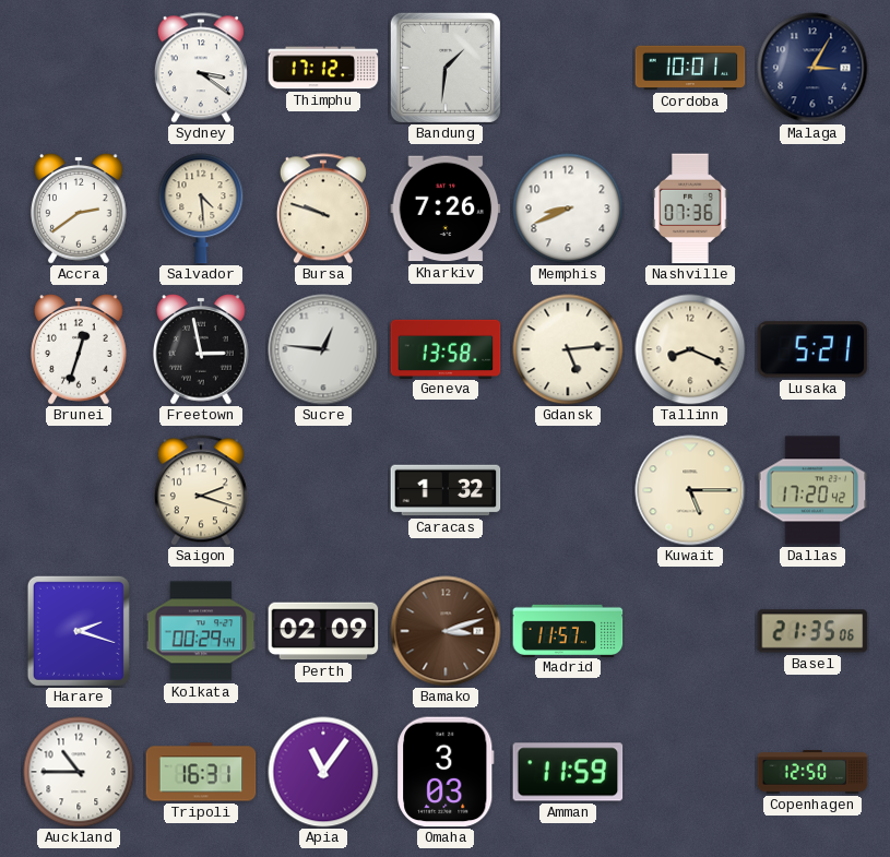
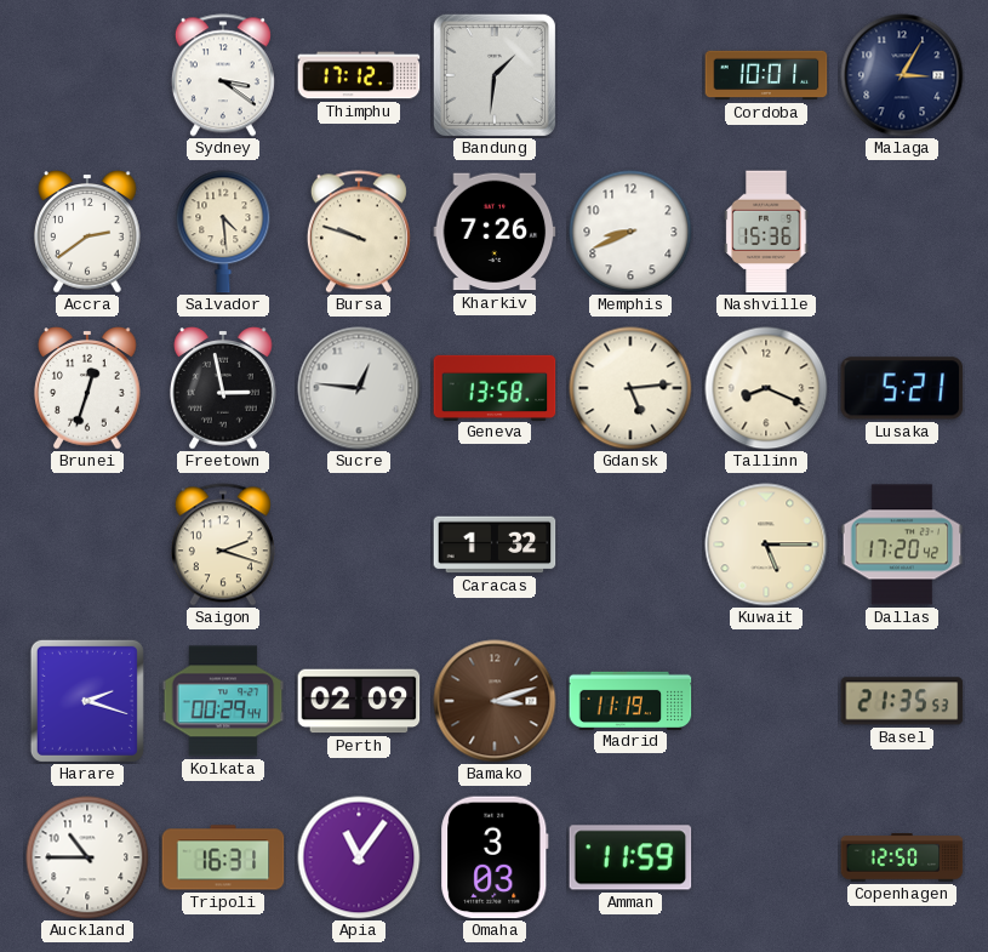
Nashville: 07:36 -> 15:36 (766, 232)
Madrid: 11:57 -> 11:19 (630, 700)
Basel: 21:35:06 -> 21:35:53 (902, 701)
